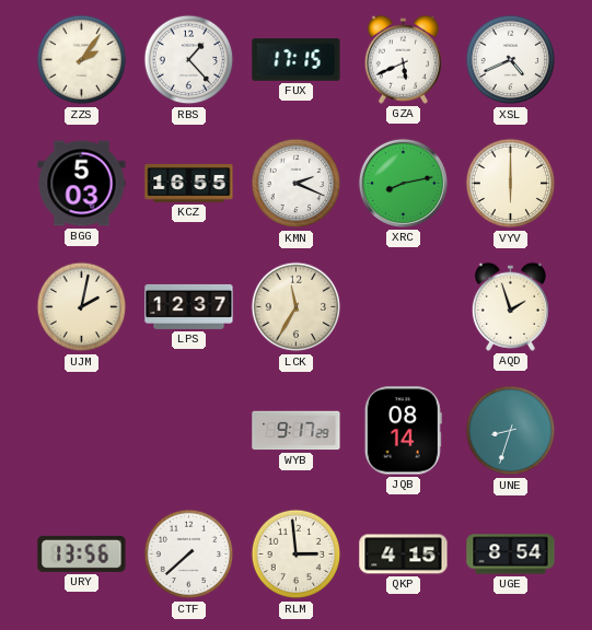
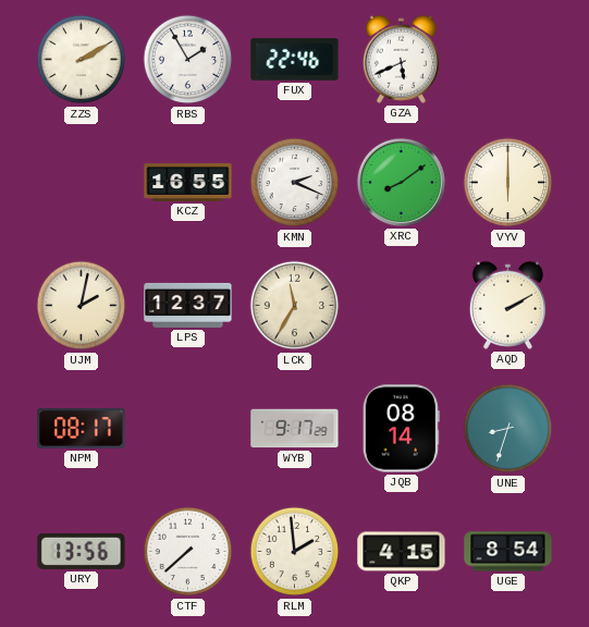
ZZS: 2:06 -> 2:10 (82, 60)
RBS: 1:23 -> 1:55 (188, 60)
FUX: 17:15 -> 22:46 (295, 60)
XSL: 4:41 -> none (511, 60)
BGG: 5:03 -> none (82, 184)
XRC: 8:13 -> 8:09 (401, 182)
AQD: 1:57 -> 2:10 (507, 305)
NPM: none -> 08:17 (82, 429)
RLM: 2:59 -> 1:59 (295, 552)
